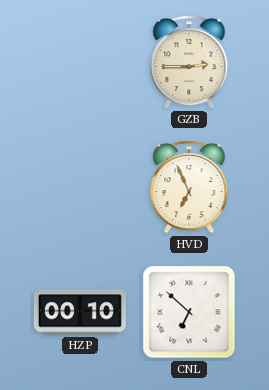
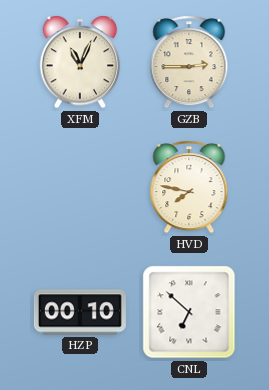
XFM: none -> 11:04 (80, 62)
HVD: 6:56 -> 7:47 (189, 187)
